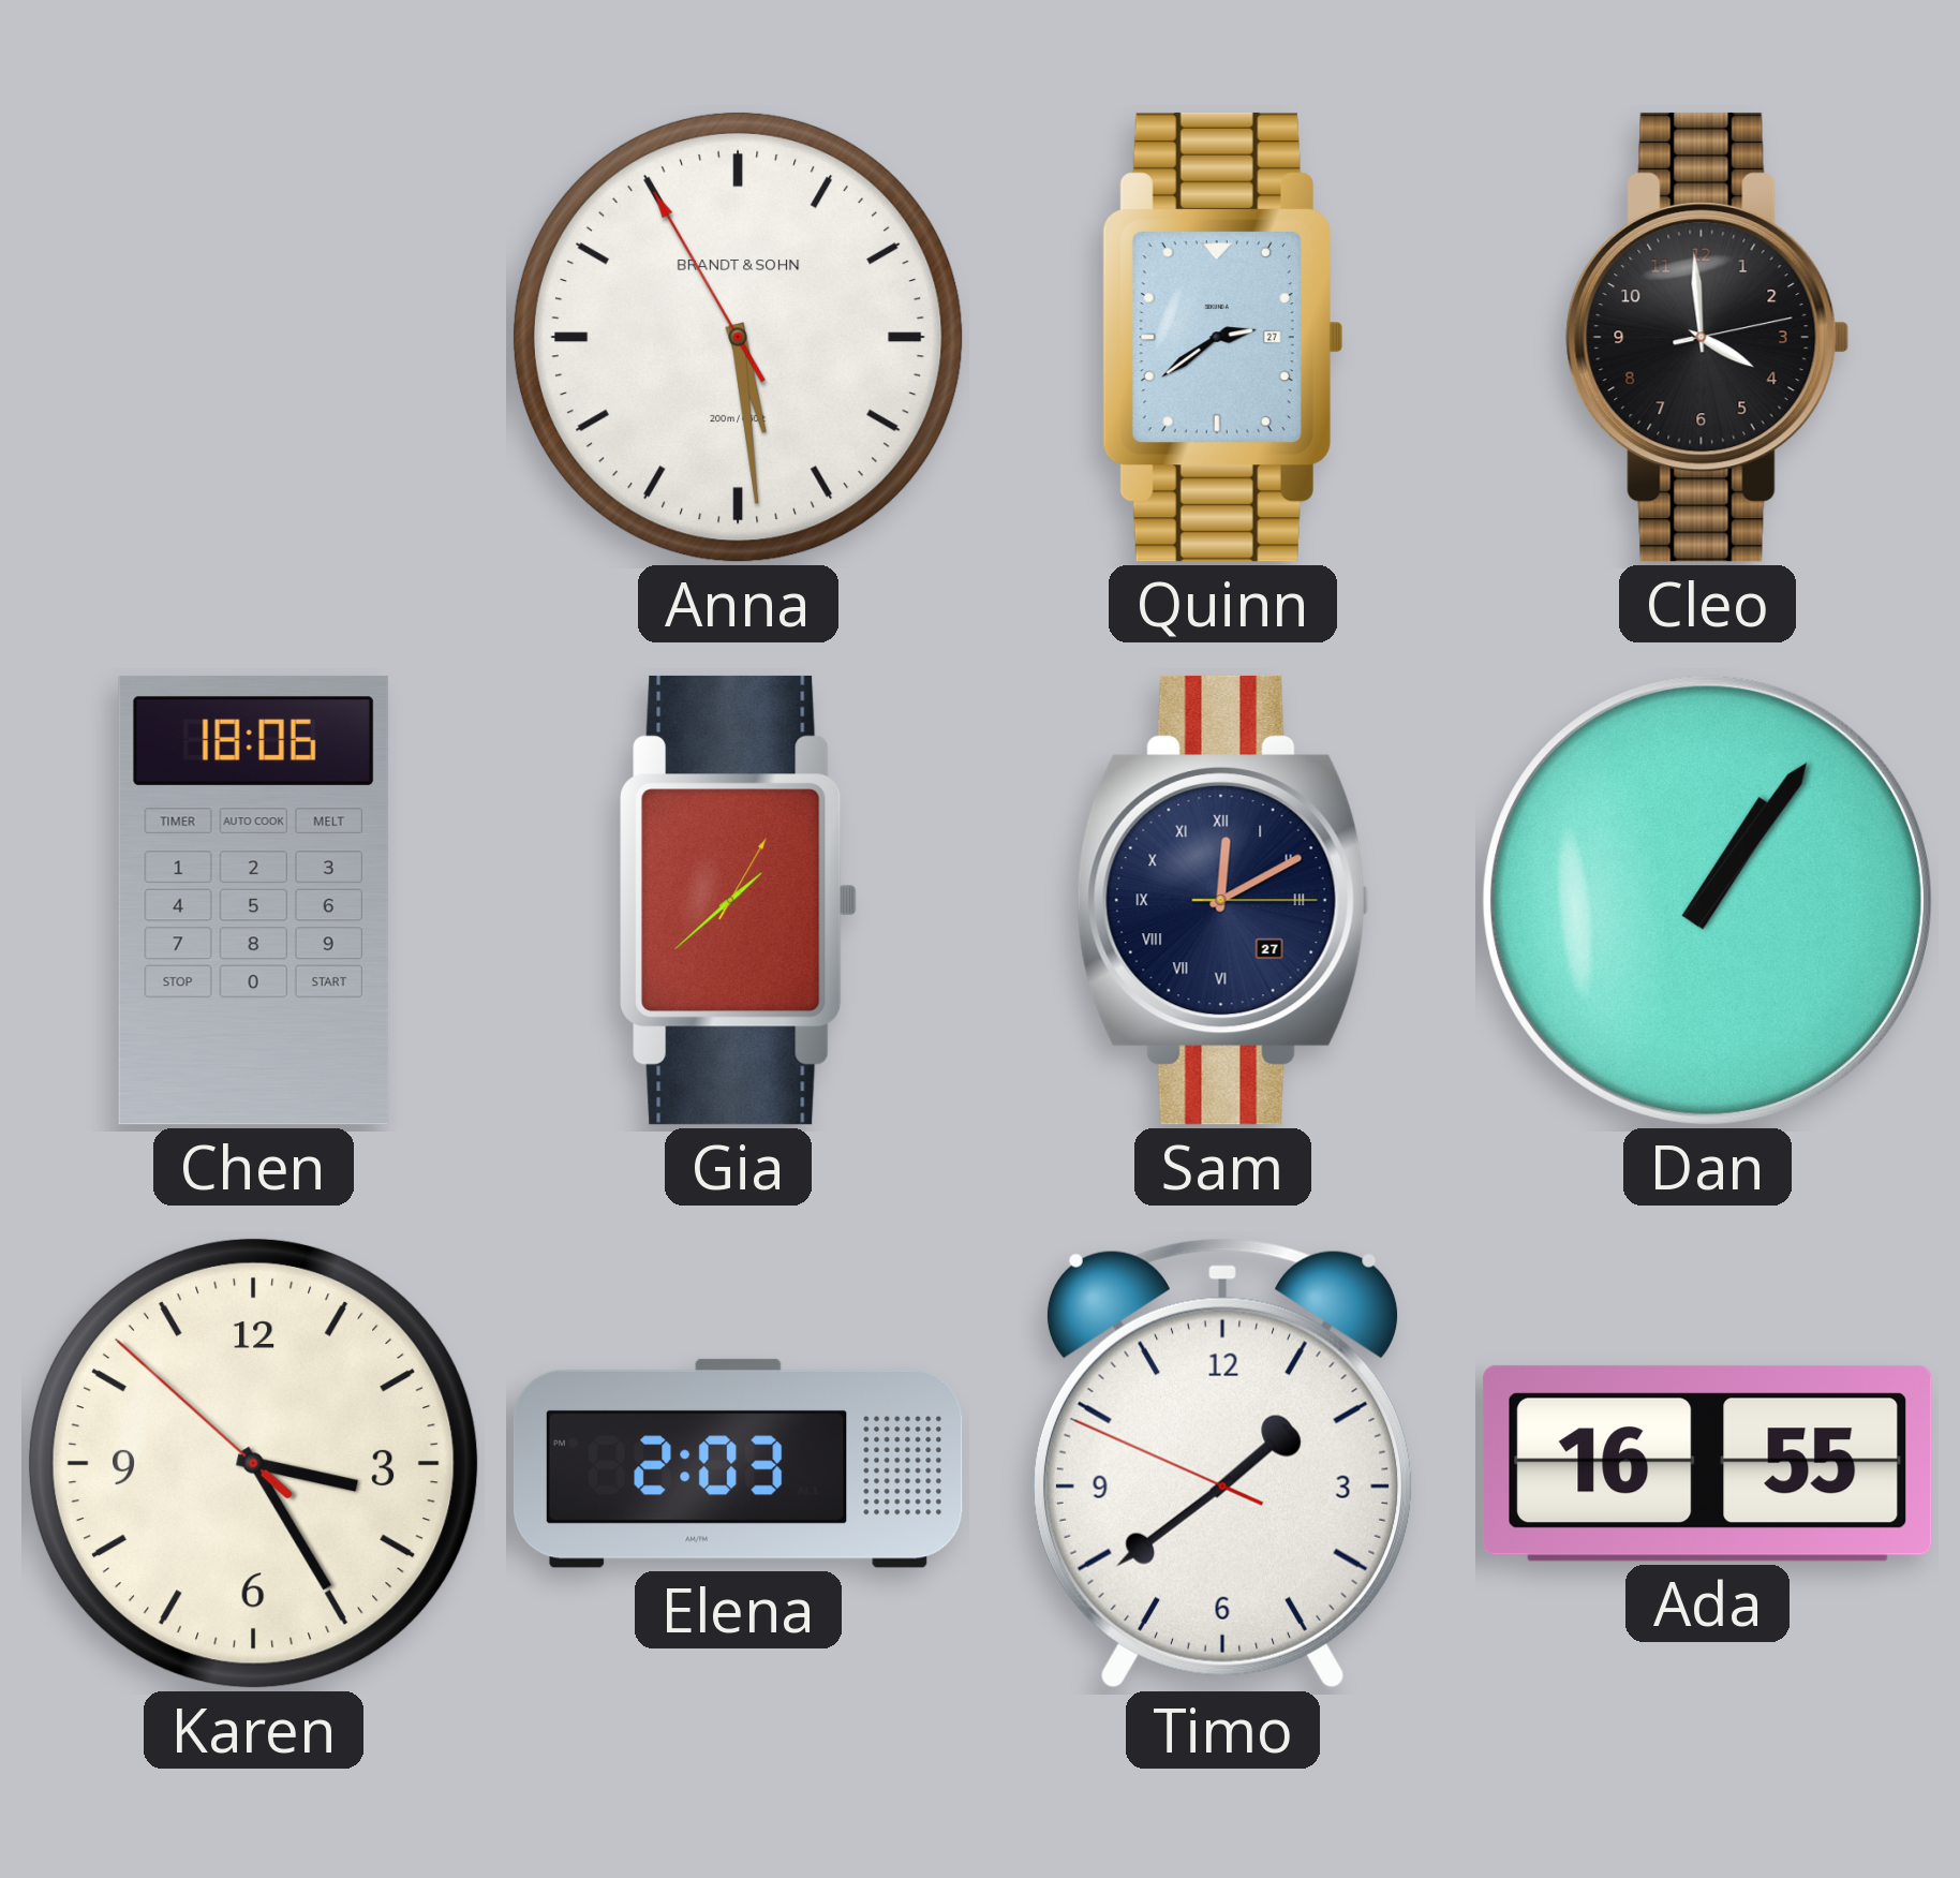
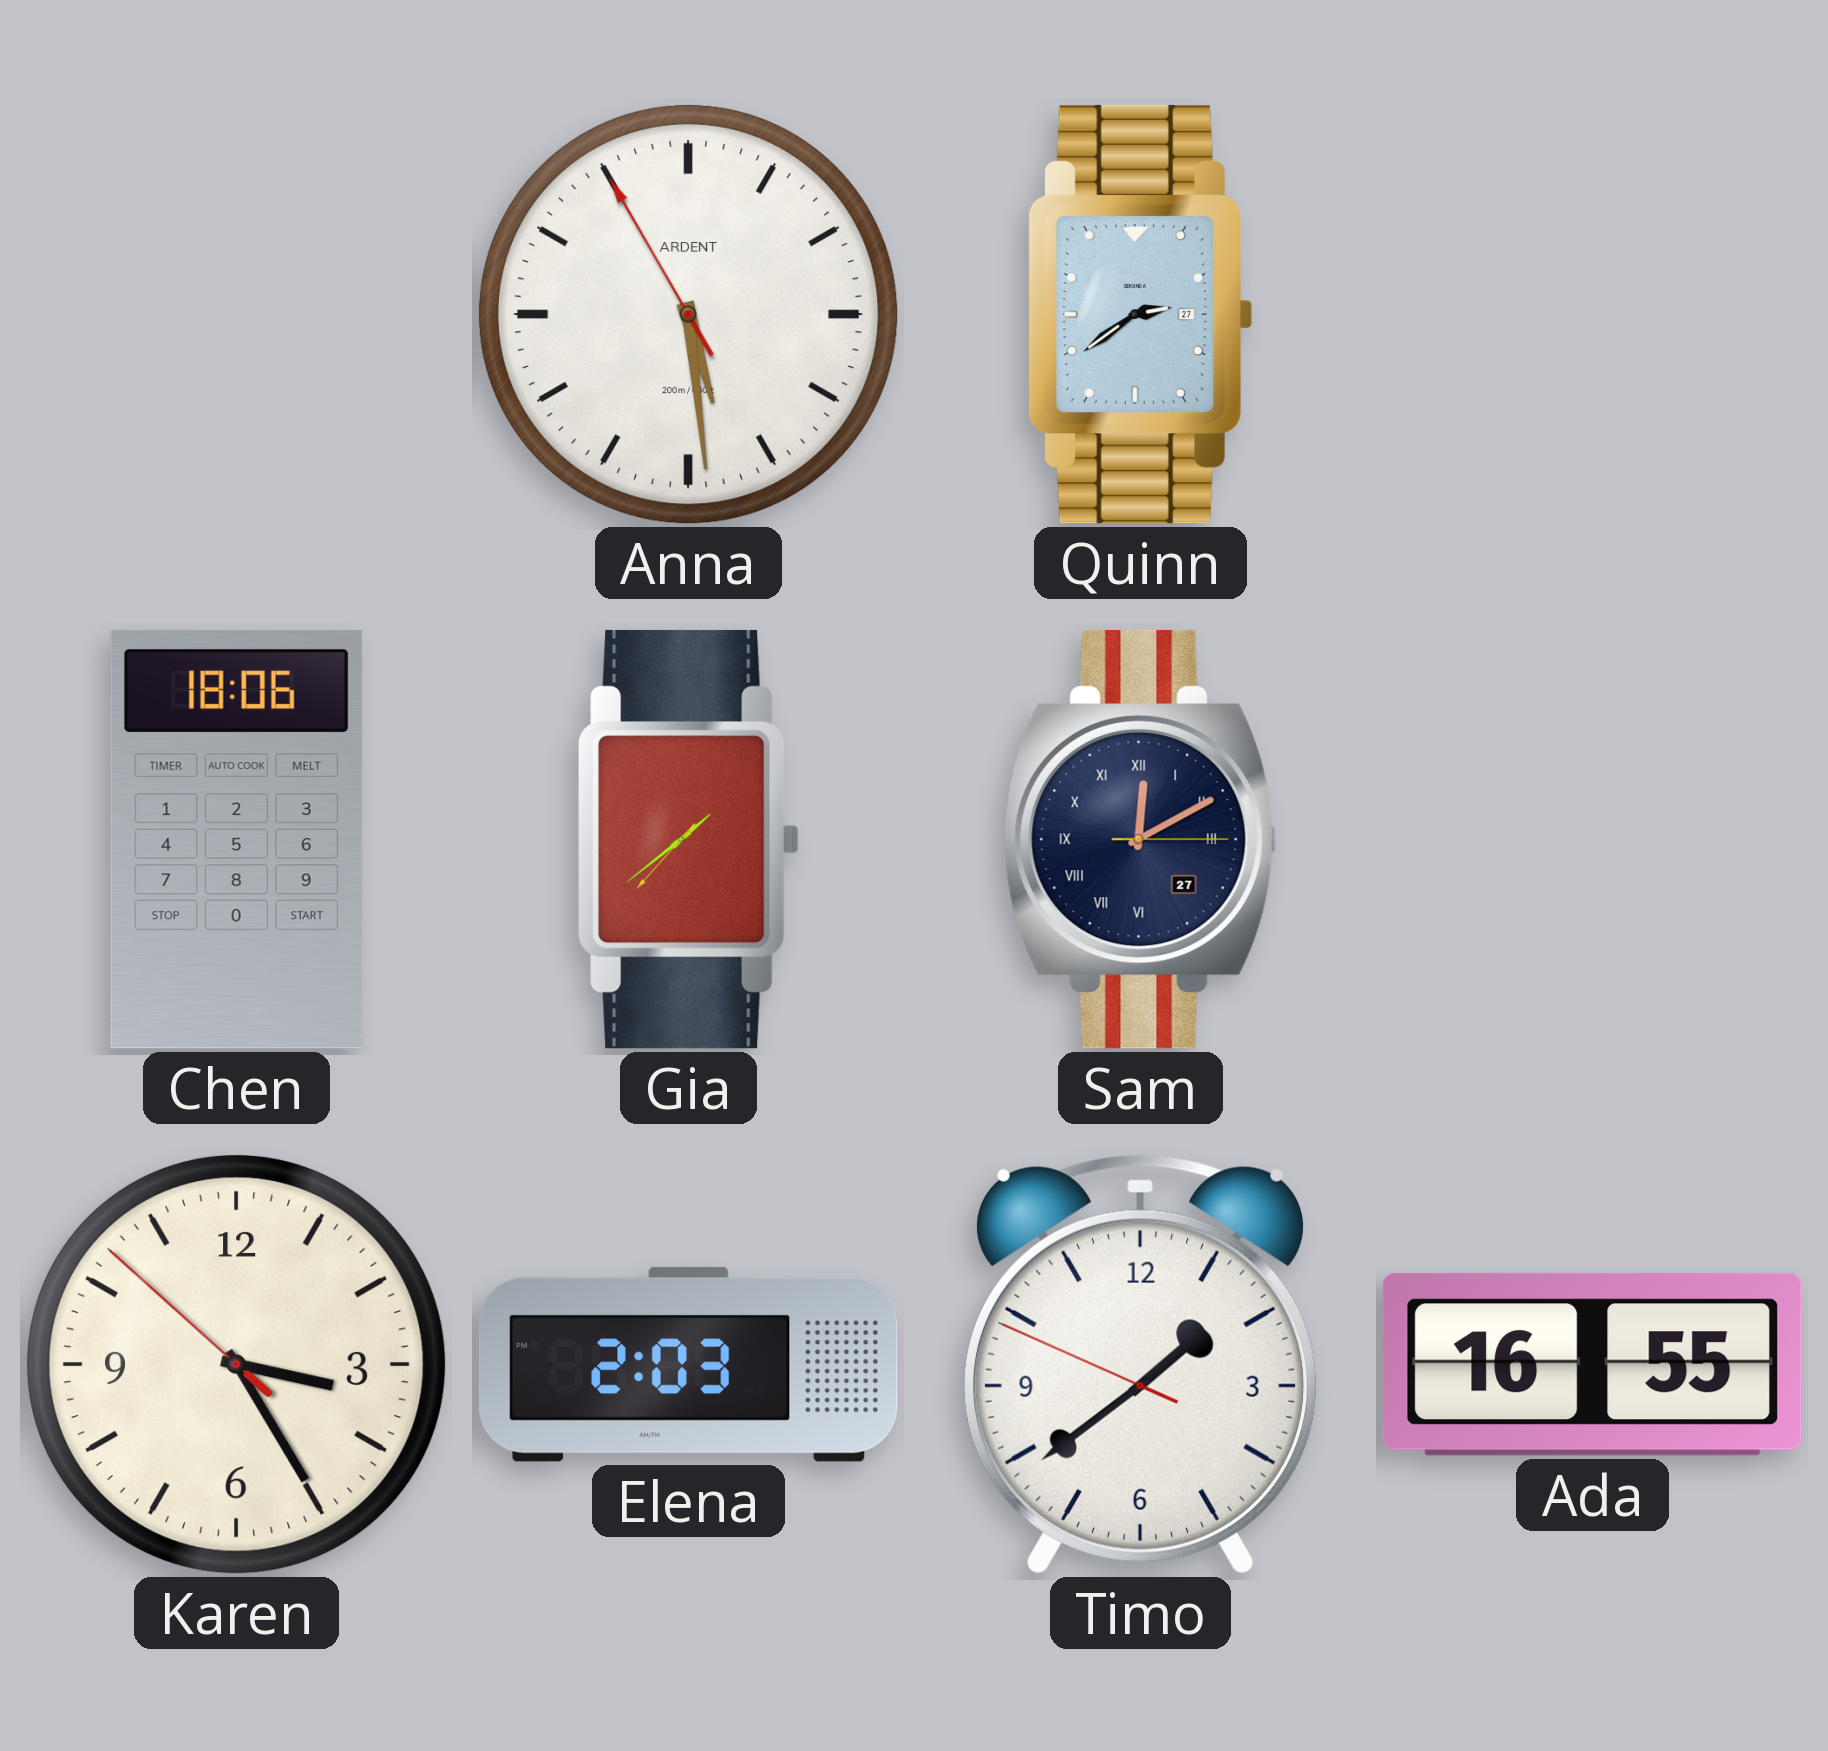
Anna brand: BRANDT & SOHN -> ARDENT (688, 314)
Cleo: 3:59 -> none (1708, 337)
Gia: 1:38:05 -> 1:38:37 (689, 839)
Dan: 1:06 -> none (1707, 900)
